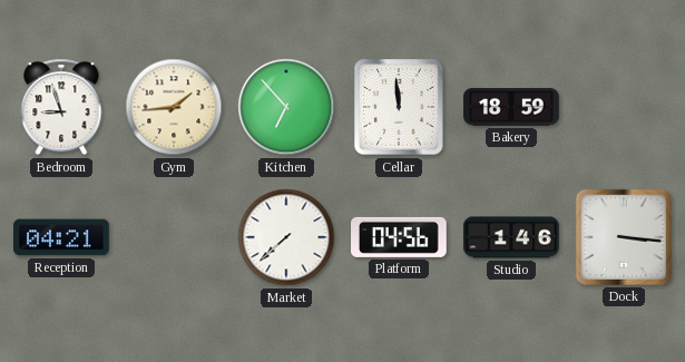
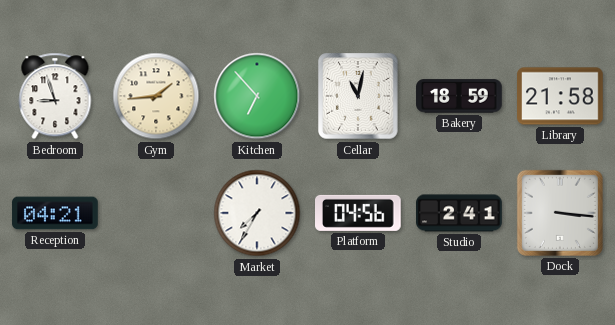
Cellar: 11:59 -> 11:02 (358, 96)
Library: none -> 21:58 (560, 96)
Market: 7:38 -> 7:35 (257, 213)
Studio: 1:46 -> 2:41 (459, 213)
